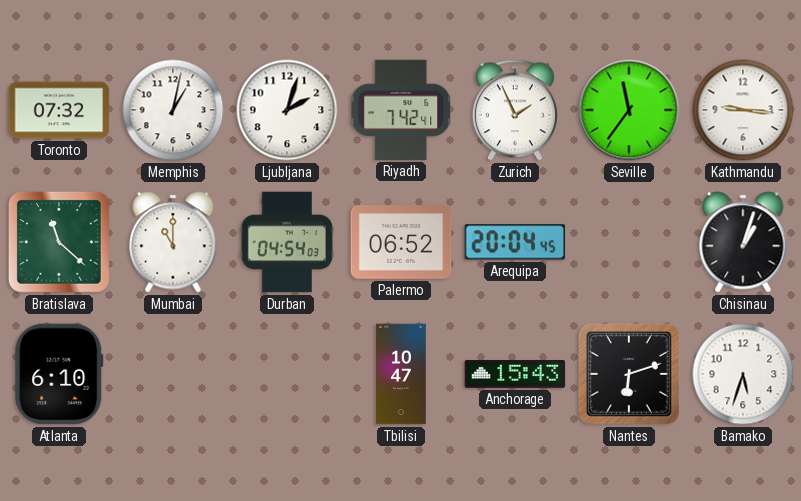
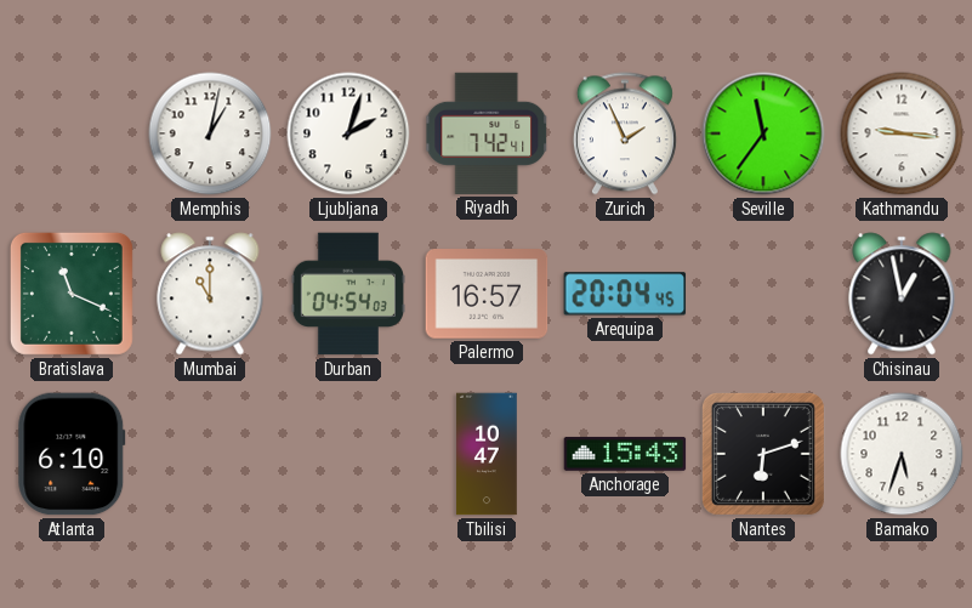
Toronto: 07:32 -> none (59, 110)
Bratislava: 11:22 -> 11:19 (72, 294)
Palermo: 06:52 -> 16:57 (487, 295)
Chisinau: 1:03 -> 12:58 (902, 294)
